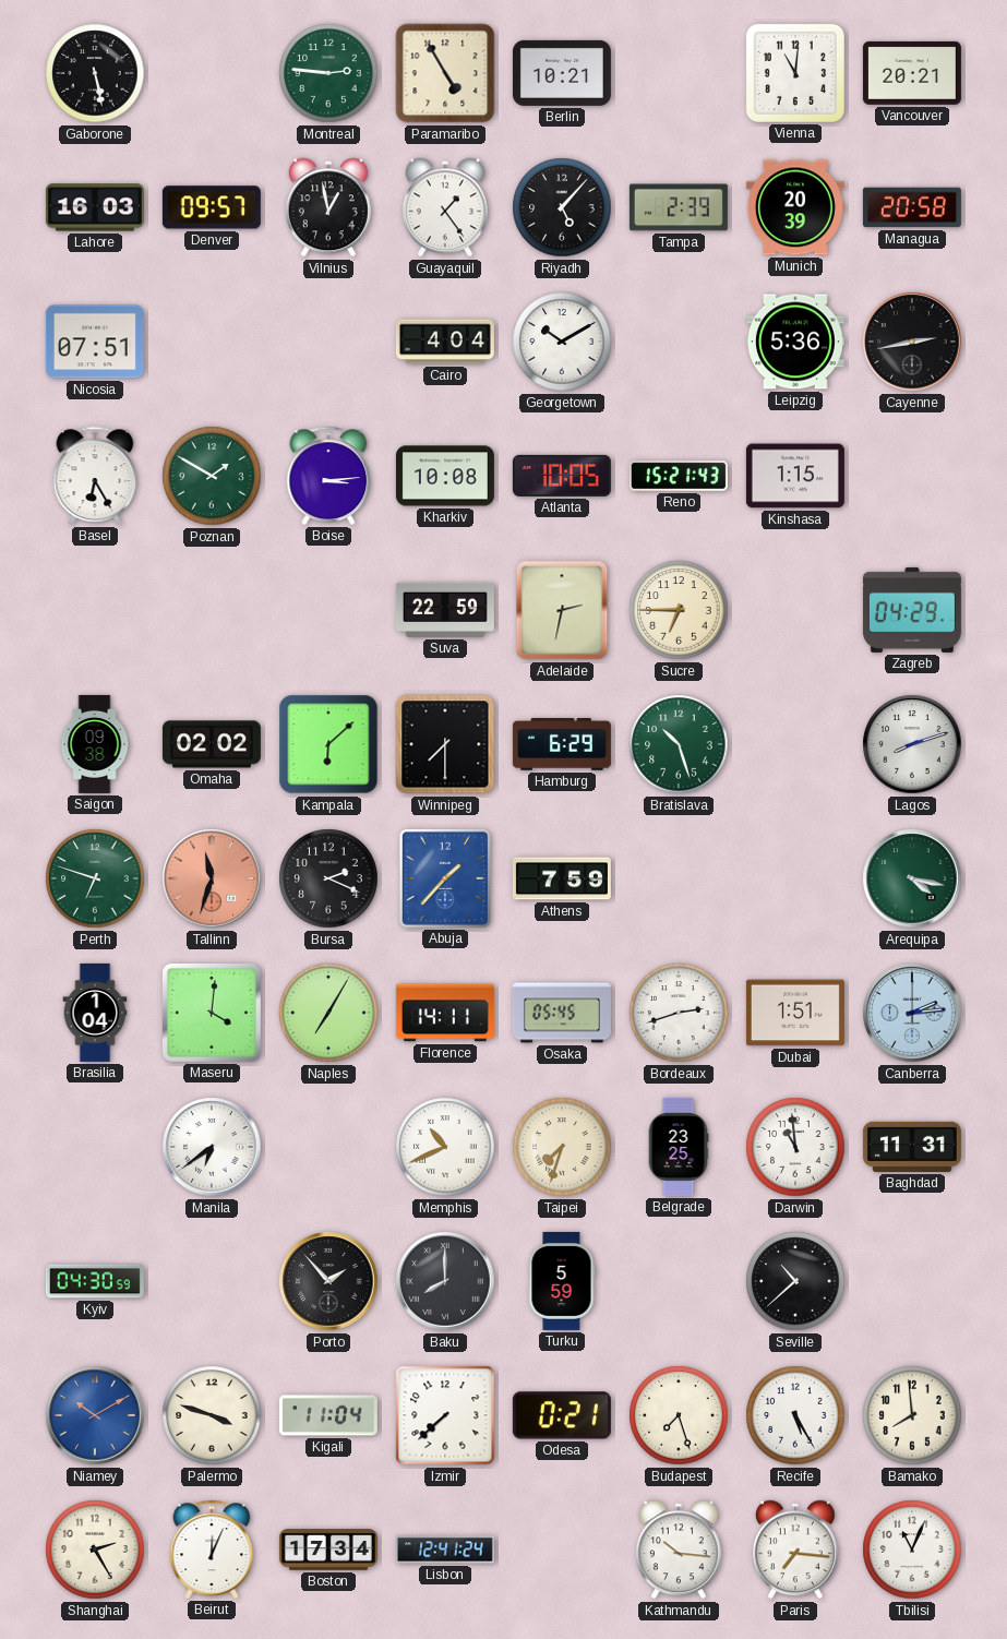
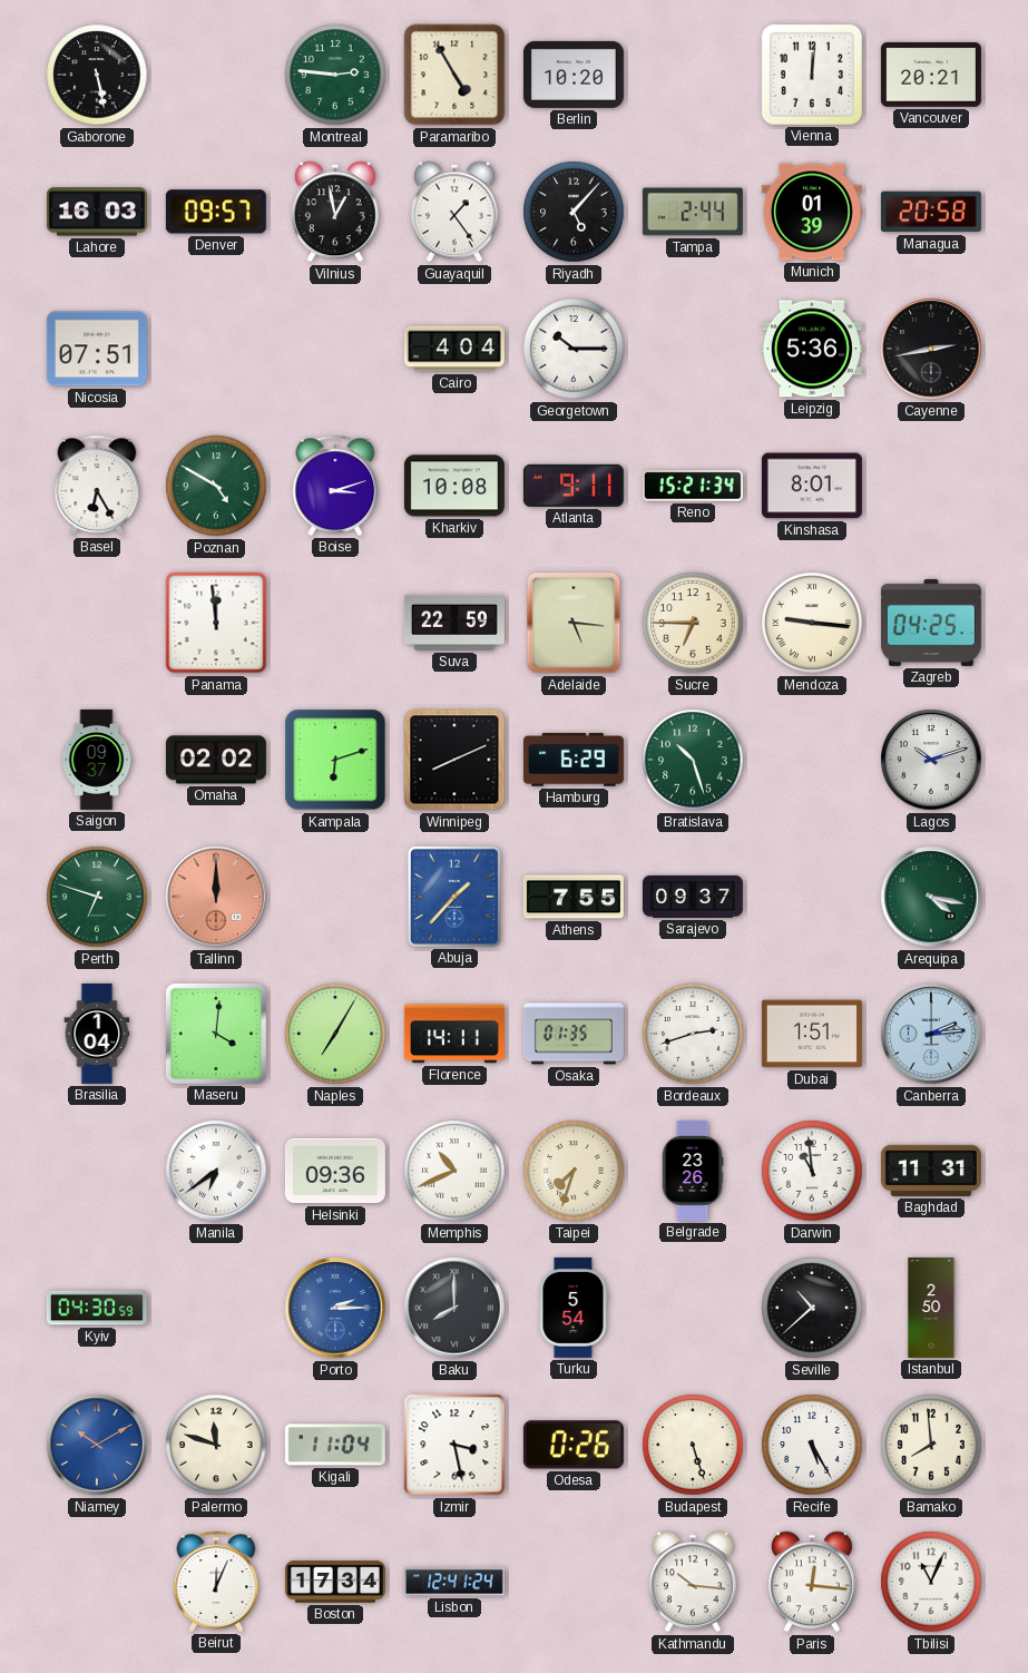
Berlin: 10:21 -> 10:20 (574, 75)
Vienna: 11:01 -> 12:01 (812, 75)
Tampa: 2:39 -> 2:44 (693, 212)
Munich: 20:39 -> 01:39 (812, 212)
Georgetown: 10:10 -> 10:15 (574, 349)
Poznan: 1:50 -> 4:50 (216, 486)
Boise: 3:14 -> 3:12 (335, 486)
Atlanta: 10:05 -> 9:11 (574, 486)
Reno: 15:21:43 -> 15:21:34 (693, 486)
Kinshasa: 1:15 -> 8:01 (812, 486)
Panama: none -> 11:59 (216, 623)
Adelaide: 2:32 -> 5:16 (574, 623)
Mendoza: none -> 9:16 (812, 623)
Zagreb: 04:29 -> 04:25 (931, 623)
Saigon: 09:38 -> 09:37 (97, 760)
Kampala: 6:08 -> 6:12 (335, 760)
Winnipeg: 7:30 -> 8:11 (454, 760)
Lagos: 8:12 -> 10:12 (931, 760)
Tallinn: 11:33 -> 12:00 (216, 897)
Bursa: 2:19 -> none (328, 878)
Athens: 7:59 -> 7:55 (574, 897)
Sarajevo: none -> 09:37 (693, 897)
Osaka: 05:45 -> 01:35 (574, 1034)
Helsinki: none -> 09:36 (335, 1171)
Belgrade: 23:25 -> 23:26 (693, 1171)
Porto: 1:53 -> 2:15 (335, 1308)
Porto dial: black -> blue (335, 1308)
Turku: 5:59 -> 5:54 (574, 1308)
Istanbul: none -> 2:50 (931, 1308)
Palermo: 3:48 -> 11:48 (216, 1445)
Izmir: 7:38 -> 3:28 (454, 1445)
Odesa: 0:21 -> 0:26 (574, 1445)
Budapest: 7:27 -> 5:27 (693, 1445)
Shanghai: 2:25 -> none (95, 1550)
Paris: 7:16 -> 12:16 (812, 1582)
